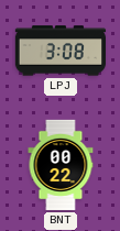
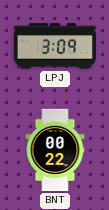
LPJ: 3:08 -> 3:09 (55, 46)
